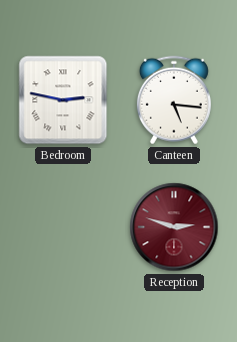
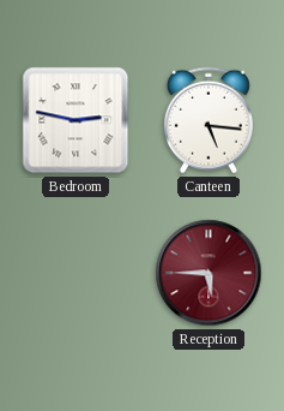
Reception: 2:48 -> 5:45 (209, 273)
